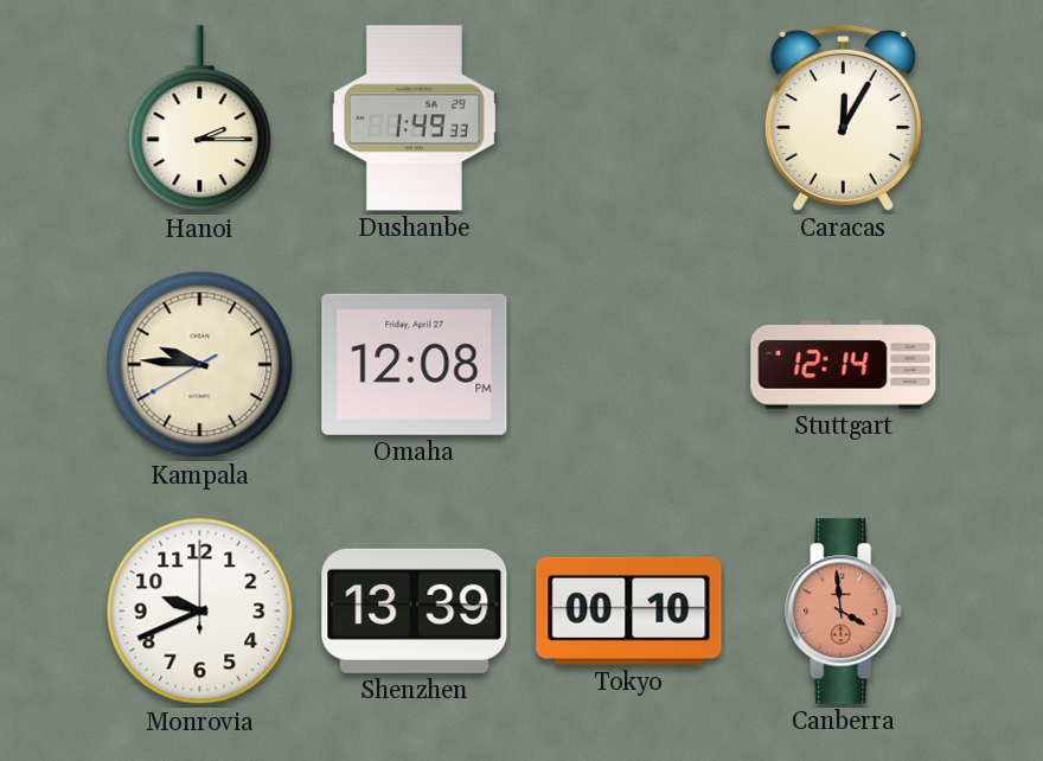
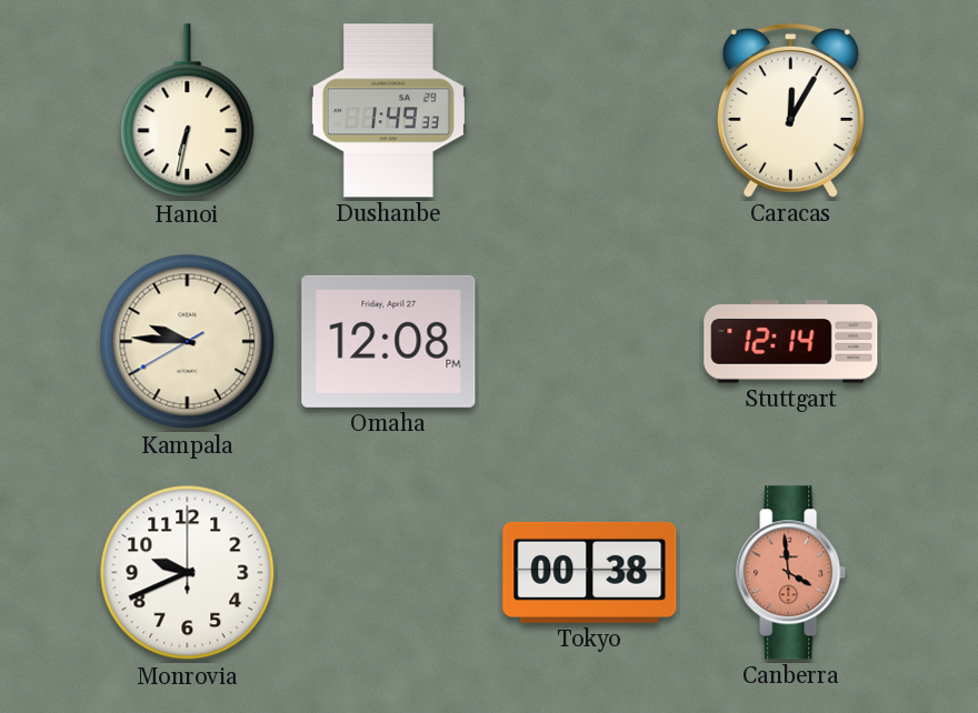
Hanoi: 2:15 -> 6:32 (188, 111)
Shenzhen: 13:39 -> none (415, 610)
Tokyo: 00:10 -> 00:38 (590, 572)
